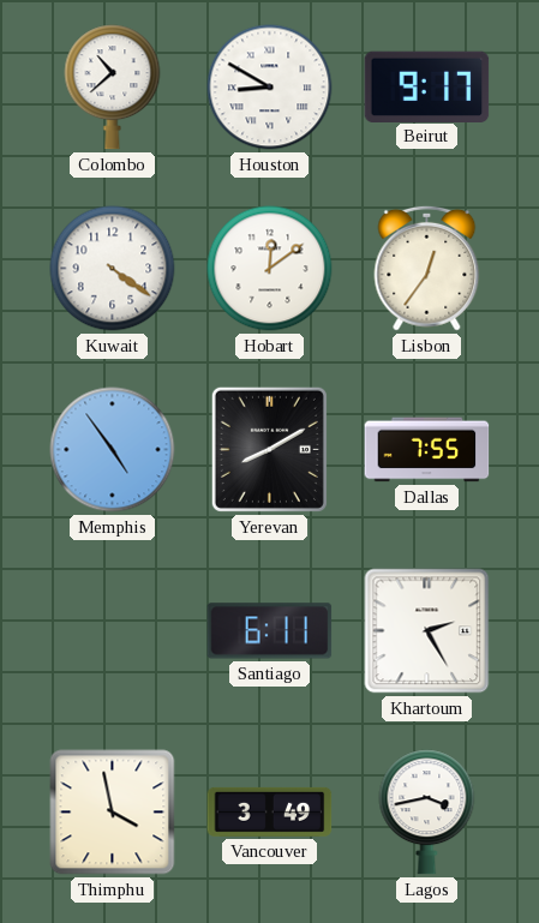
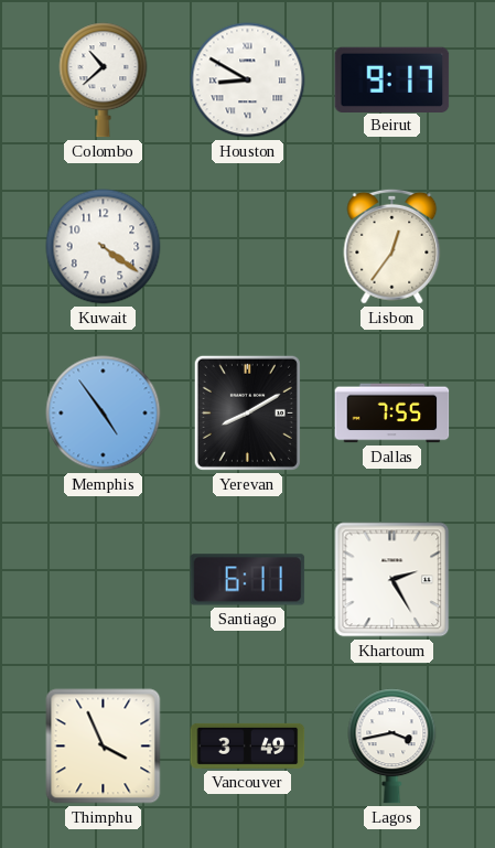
Hobart: 12:09 -> none (270, 269)
Thimphu: 3:58 -> 3:56 (104, 747)
